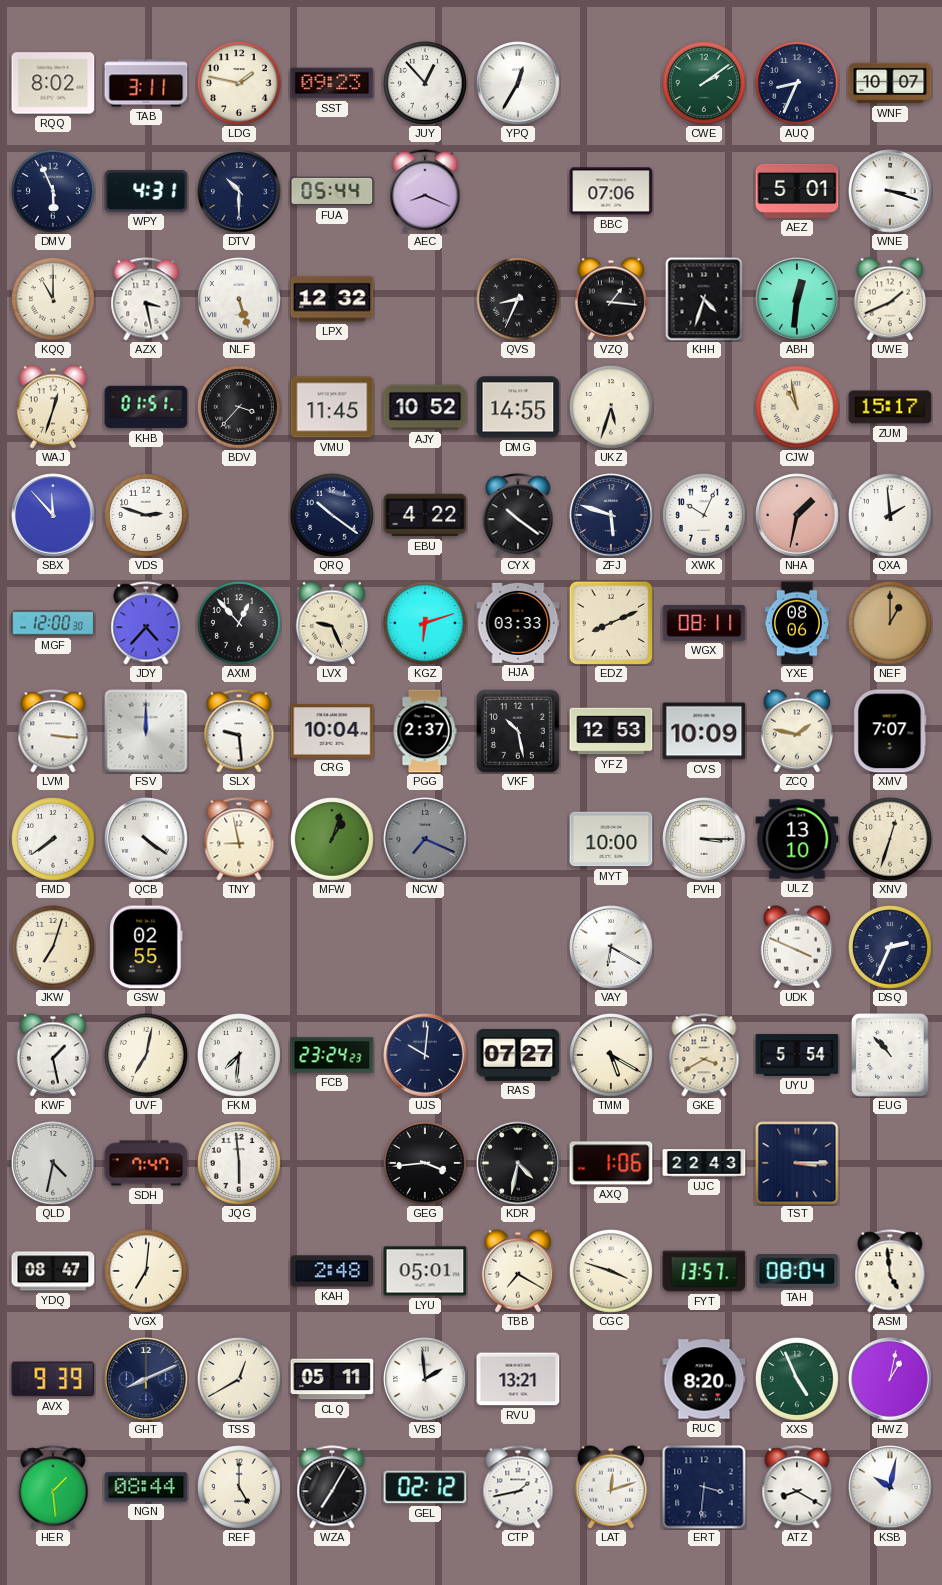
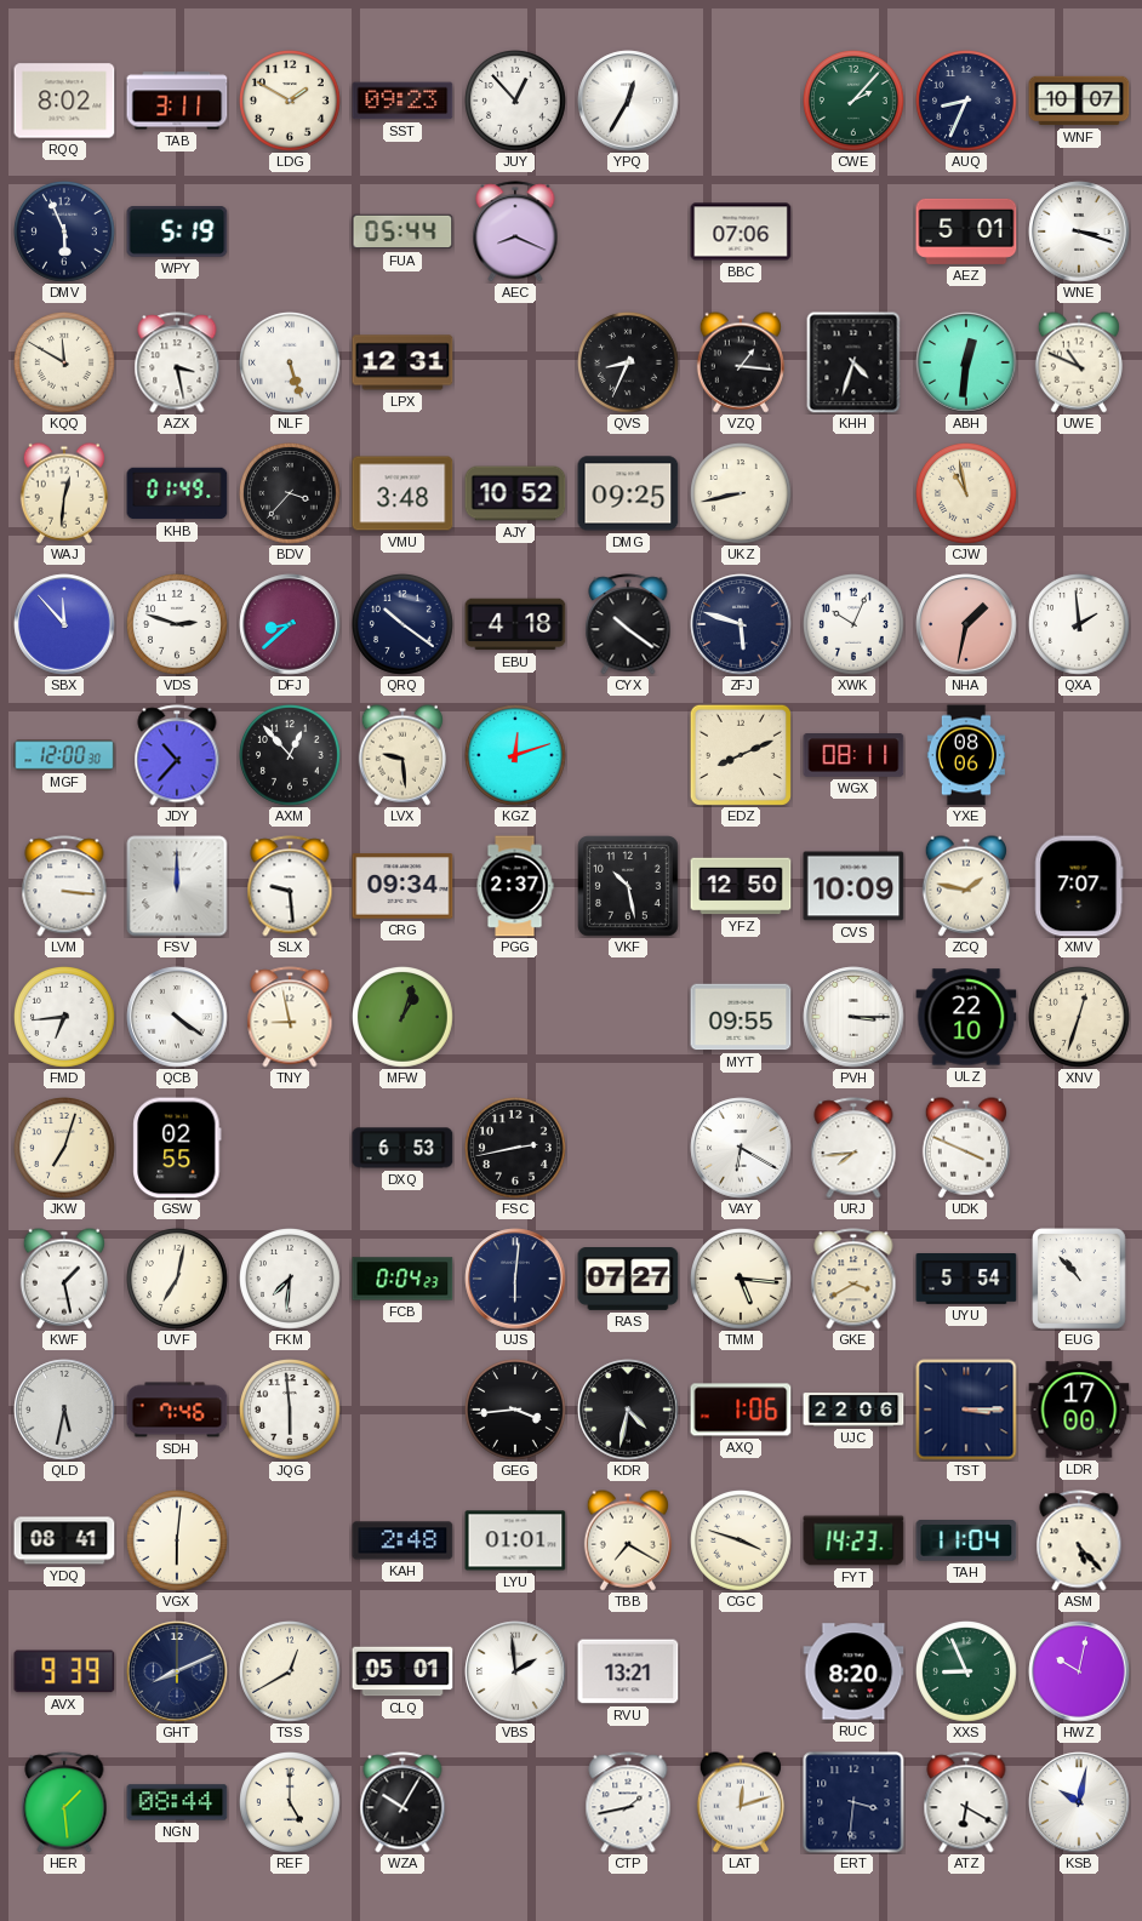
LDG: 1:47 -> 1:50 (291, 102)
CWE: 2:09 -> 2:07 (855, 102)
WPY: 4:31 -> 5:19 (177, 233)
DTV: 10:30 -> none (239, 191)
KQQ: 11:00 -> 11:50 (65, 364)
LPX: 12:32 -> 12:31 (402, 362)
UWE: 1:41 -> 10:49 (1079, 362)
WAJ: 12:33 -> 12:31 (64, 493)
KHB: 01:51 -> 01:49 (177, 493)
VMU: 11:45 -> 3:48 (402, 493)
DMG: 14:55 -> 09:25 (628, 493)
UKZ: 5:33 -> 8:43 (742, 494)
ZUM: 15:17 -> none (890, 407)
DFJ: none -> 8:38 (290, 624)
EBU: 4:22 -> 4:18 (515, 624)
JDY: 4:37 -> 10:37 (177, 755)
LVX: 9:26 -> 9:29 (402, 755)
KGZ: 6:12 -> 12:12 (516, 756)
HJA: 03:33 -> none (518, 623)
NEF: 1:00 -> none (891, 624)
CRG: 10:04 -> 09:34 (402, 886)
YFZ: 12:53 -> 12:50 (741, 886)
FMD: 7:39 -> 6:44 (65, 1018)
NCW: 7:19 -> none (425, 839)
MYT: 10:00 -> 09:55 (741, 1017)
ULZ: 13:10 -> 22:10 (966, 1017)
DXQ: none -> 6:53 (402, 1148)
FSC: none -> 2:43 (516, 1149)
URJ: none -> 7:44 (853, 1148)
DSQ: 2:34 -> none (891, 948)
FCB: 23:24 -> 0:04 (402, 1279)
UJS: 10:01 -> 6:01 (515, 1279)
TMM: 5:20 -> 5:16 (742, 1280)
QLD: 4:32 -> 5:32 (64, 1410)
SDH: 7:47 -> 7:46 (177, 1410)
UJC: 22:43 -> 22:06 (853, 1410)
LDR: none -> 17:00 (1079, 1410)
YDQ: 08:47 -> 08:41 (64, 1540)
VGX: 7:01 -> 6:01 (178, 1542)
LYU: 05:01 -> 01:01 (515, 1540)
FYT: 13:57 -> 14:23 (853, 1540)
TAH: 08:04 -> 11:04 (966, 1540)
ASM: 4:59 -> 5:23 (1079, 1540)
CLQ: 05:11 -> 05:01 (402, 1671)
XXS: 4:56 -> 8:56 (967, 1673)
HWZ: 1:02 -> 10:02 (1079, 1671)
WZA: 7:05 -> 10:05 (402, 1802)
GEL: 02:12 -> none (425, 1487)
ATZ: 8:20 -> 6:20 (966, 1802)
